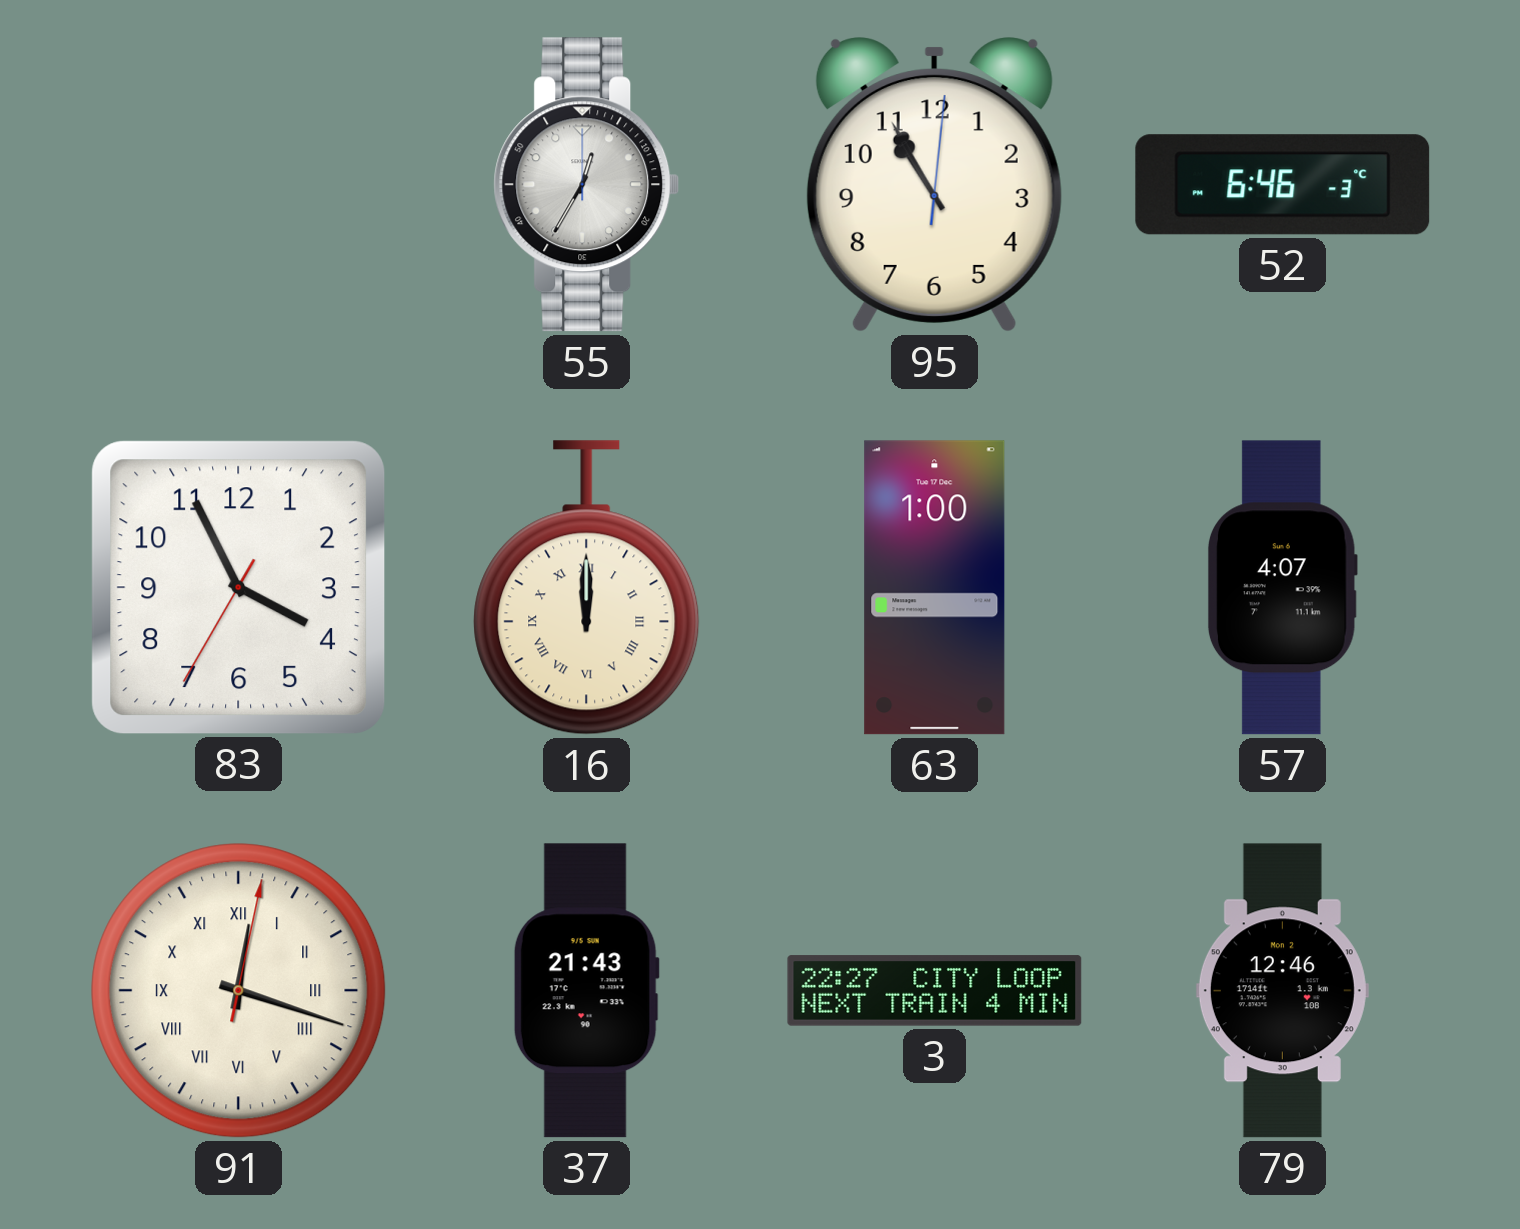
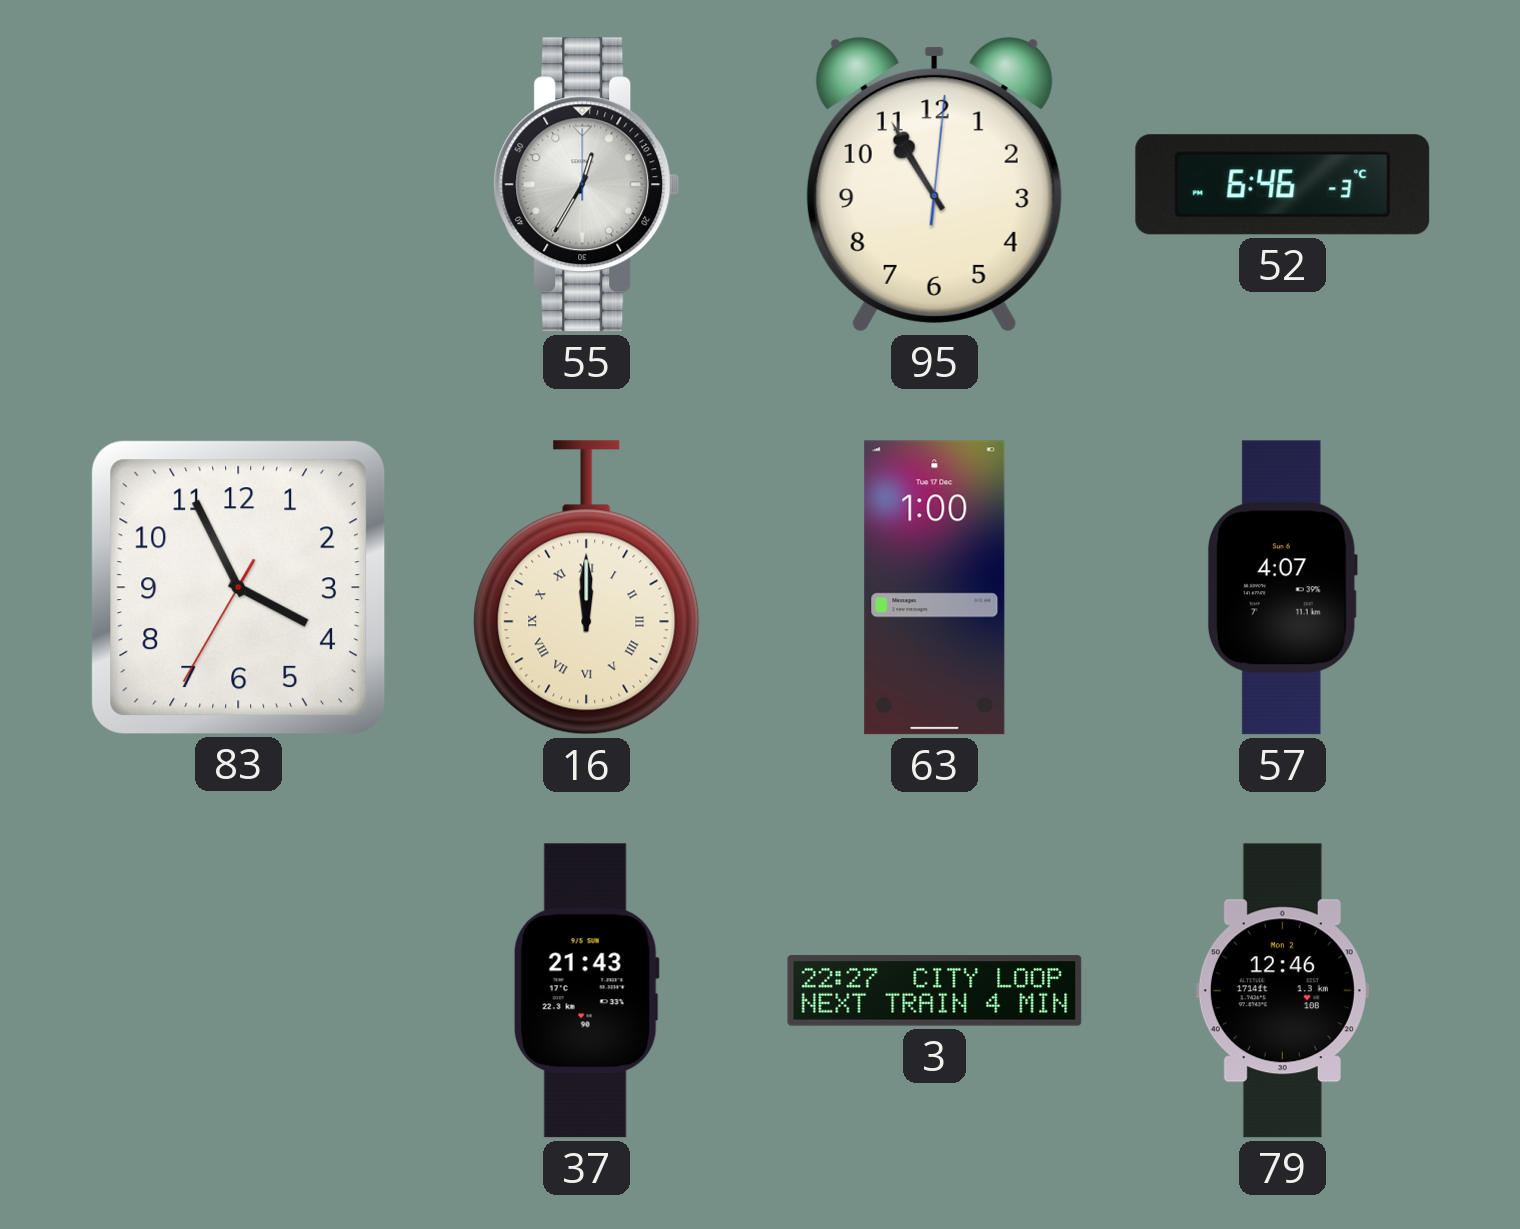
91: 12:18 -> none (239, 991)
